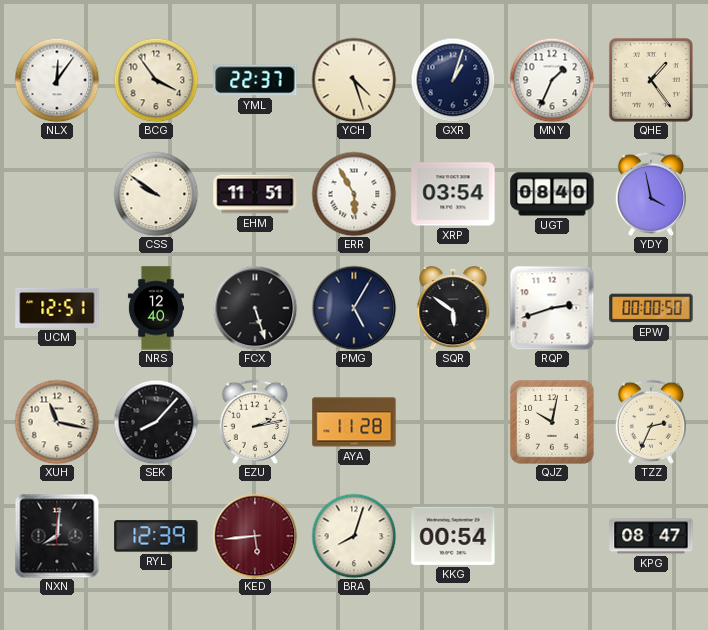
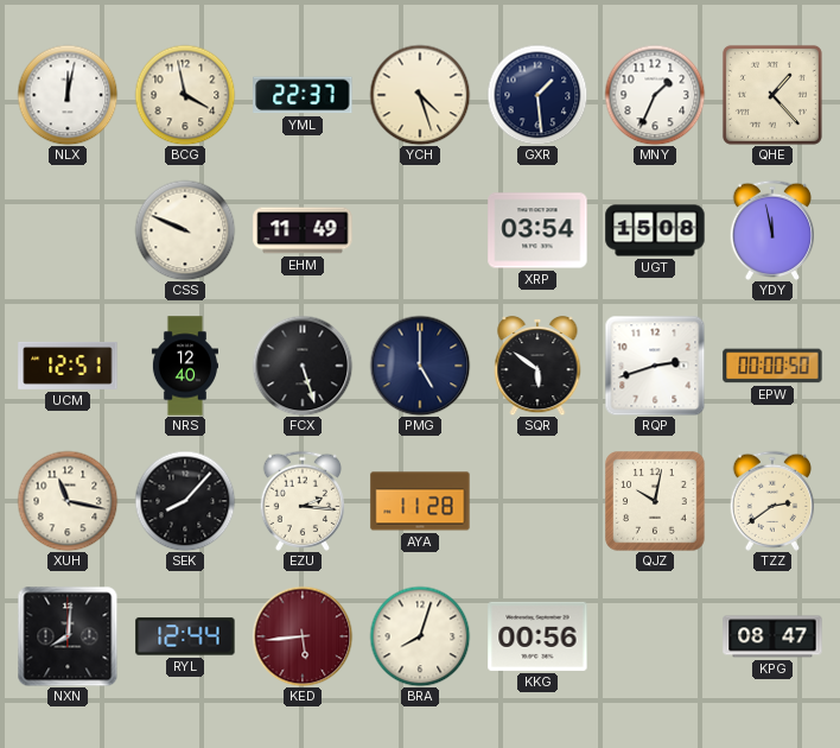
NLX: 12:06 -> 12:02 (68, 95)
BCG: 3:54 -> 3:58 (185, 95)
GXR: 1:03 -> 1:29 (537, 95)
QHE: 1:24 -> 1:23 (772, 95)
CSS: 9:51 -> 9:49 (185, 230)
EHM: 11:51 -> 11:49 (303, 230)
ERR: 5:55 -> none (354, 194)
UGT: 08:40 -> 15:08 (655, 230)
YDY: 3:58 -> 11:58 (771, 230)
PMG: 5:05 -> 5:00 (420, 366)
EZU: 2:13 -> 2:16 (301, 501)
TZZ: 2:34 -> 2:39 (771, 501)
RYL: 12:39 -> 12:44 (185, 636)
KKG: 00:54 -> 00:56 (537, 636)
